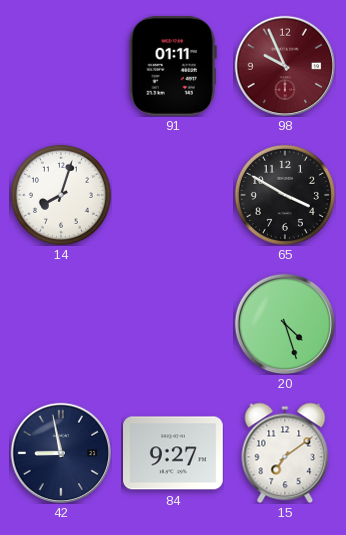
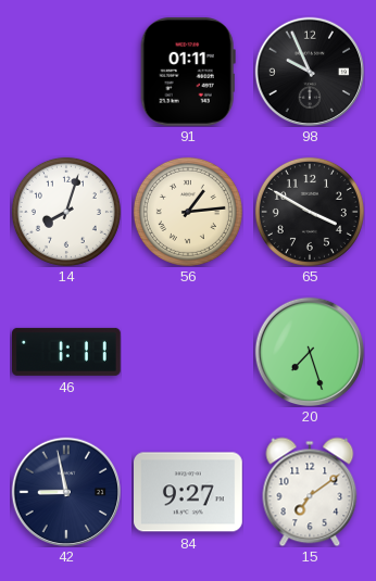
98 dial: burgundy -> black (309, 71)
56: none -> 1:14 (188, 212)
46: none -> 1:11 (67, 352)
20: 4:27 -> 7:27 (309, 351)
